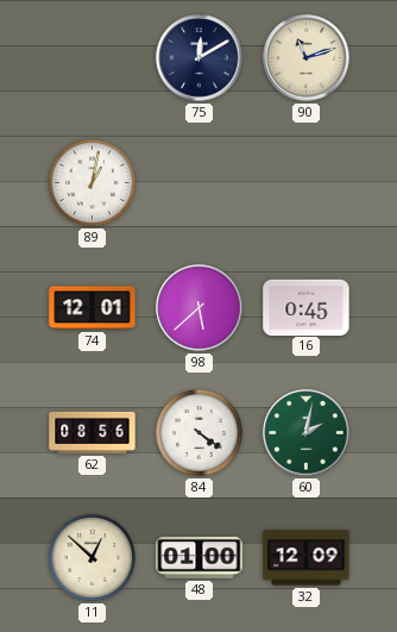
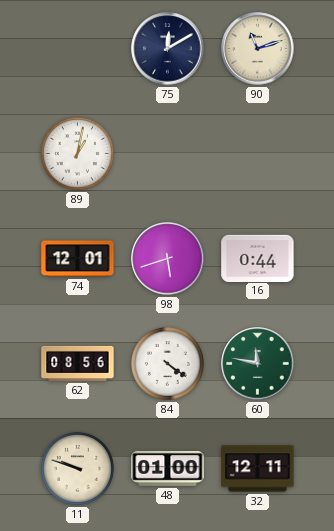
98: 5:38 -> 5:42 (168, 259)
16: 0:45 -> 0:44 (258, 258)
60: 2:02 -> 11:47 (258, 364)
11: 12:52 -> 9:48 (77, 468)
32: 12:09 -> 12:11 (258, 469)
